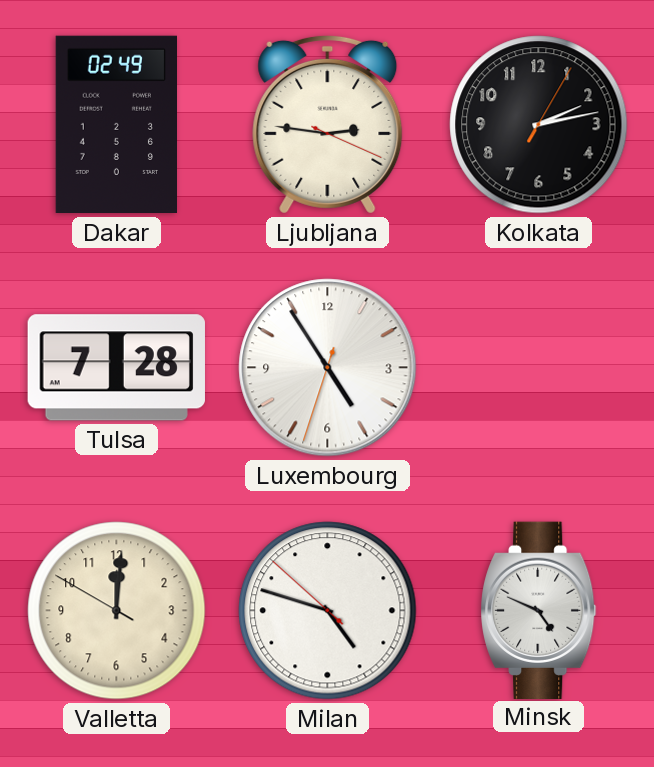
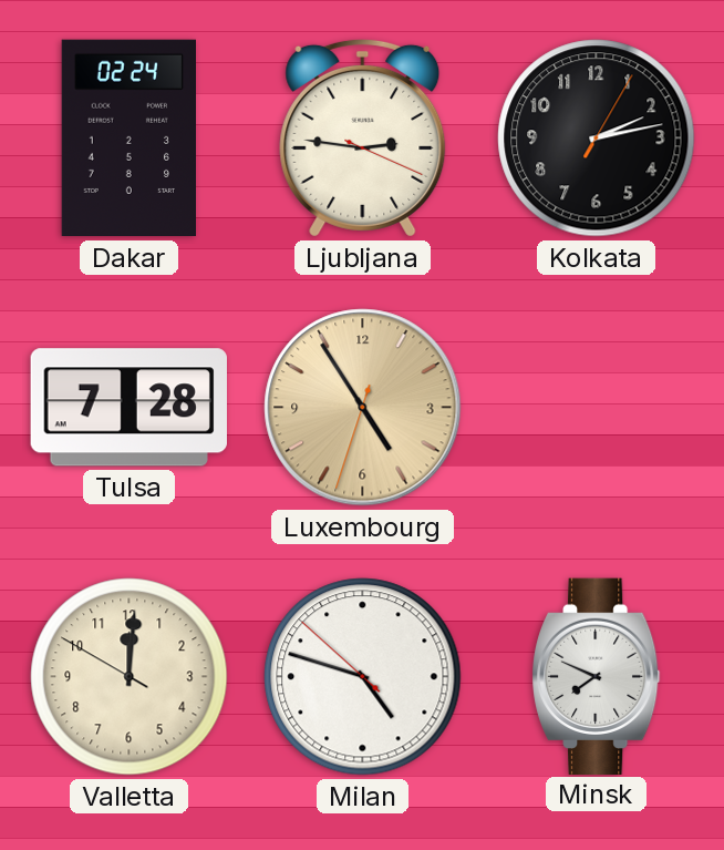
Dakar: 02:49 -> 02:24 (128, 139)
Luxembourg dial: white -> champagne (363, 408)
Minsk: 4:49 -> 7:49 (597, 676)
